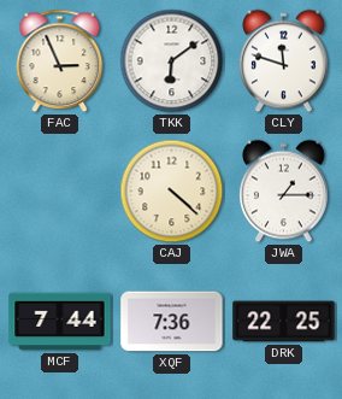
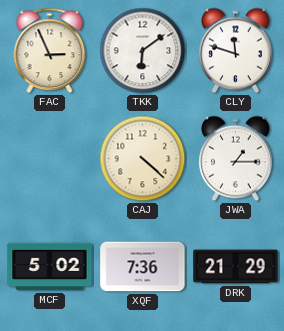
MCF: 7:44 -> 5:02 (50, 267)
DRK: 22:25 -> 21:29 (236, 267)
